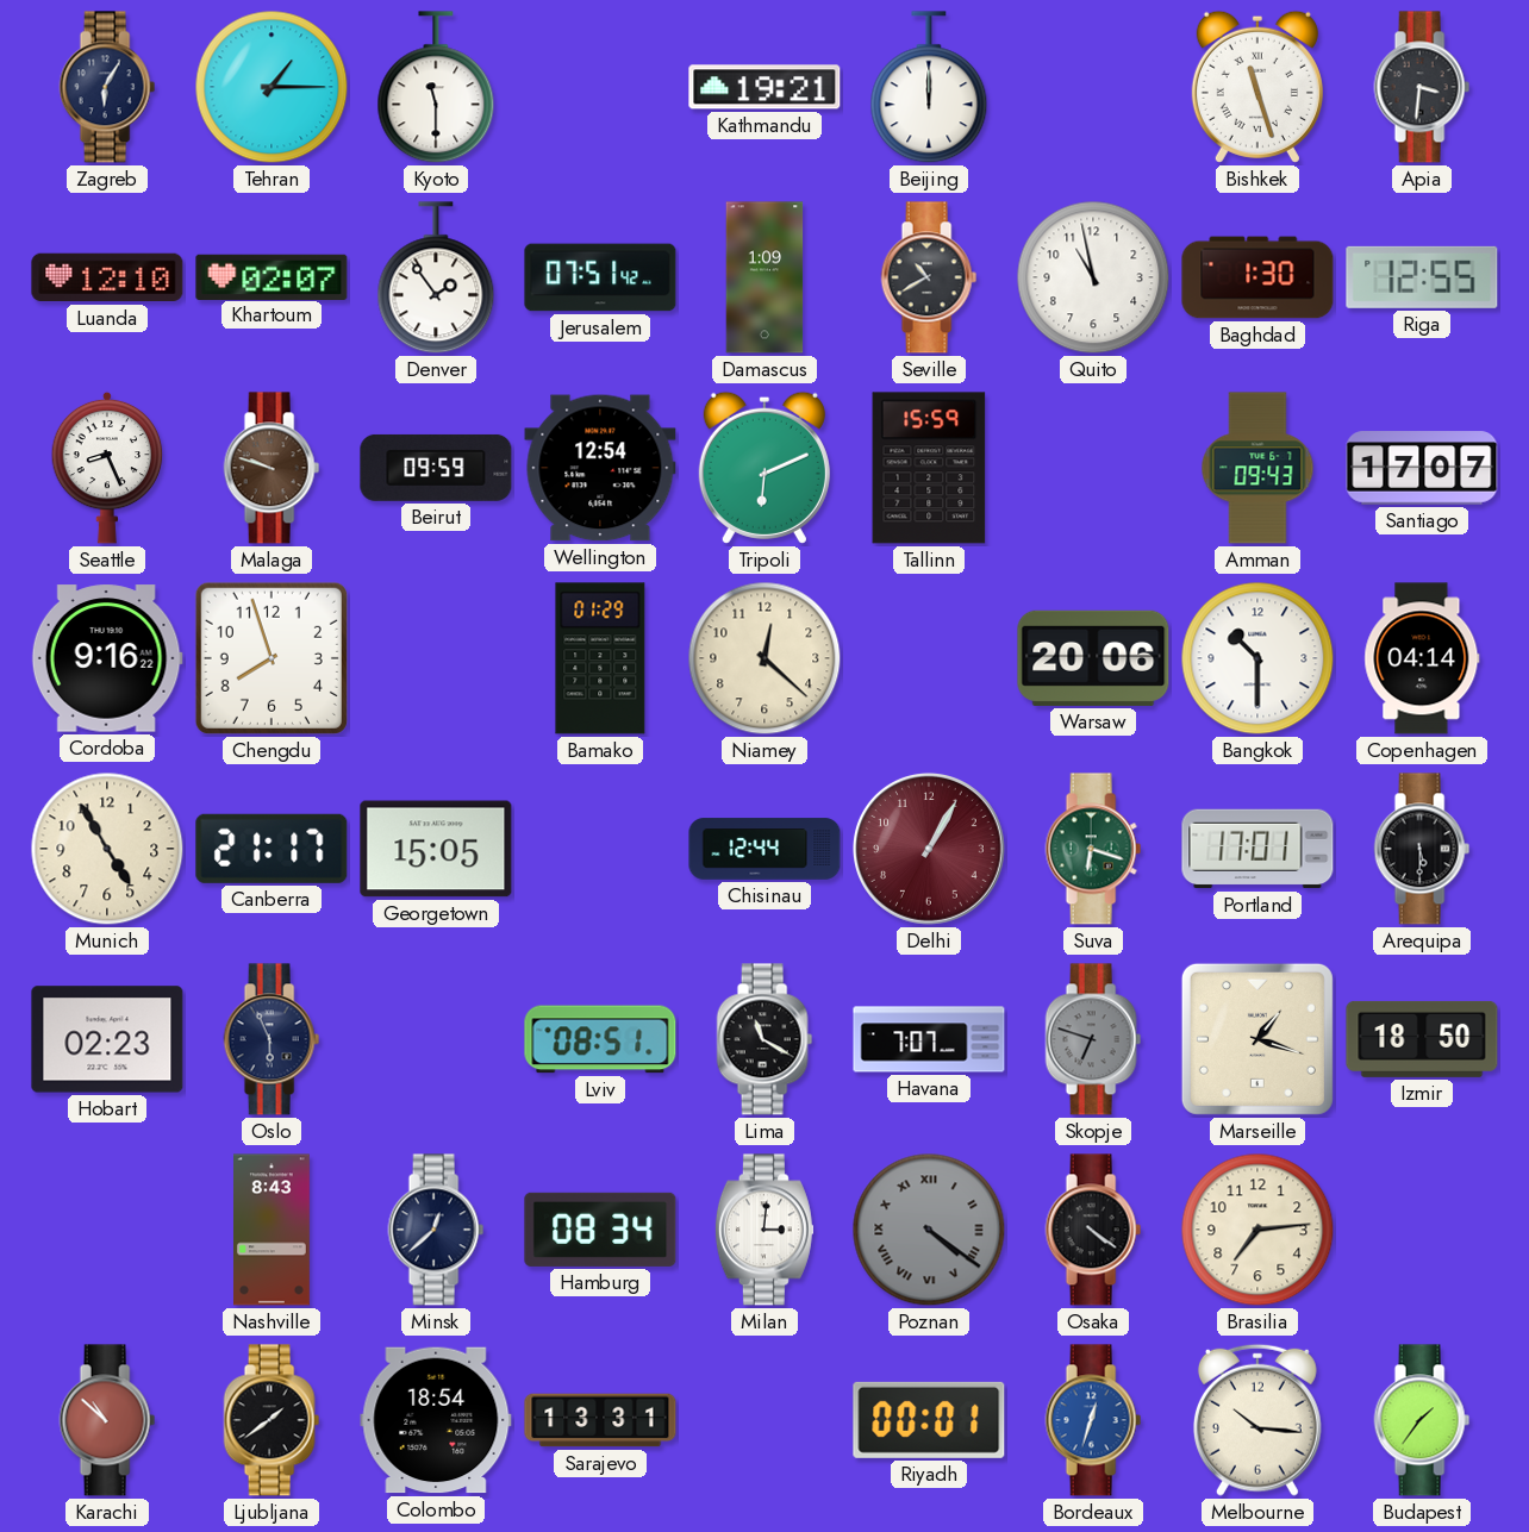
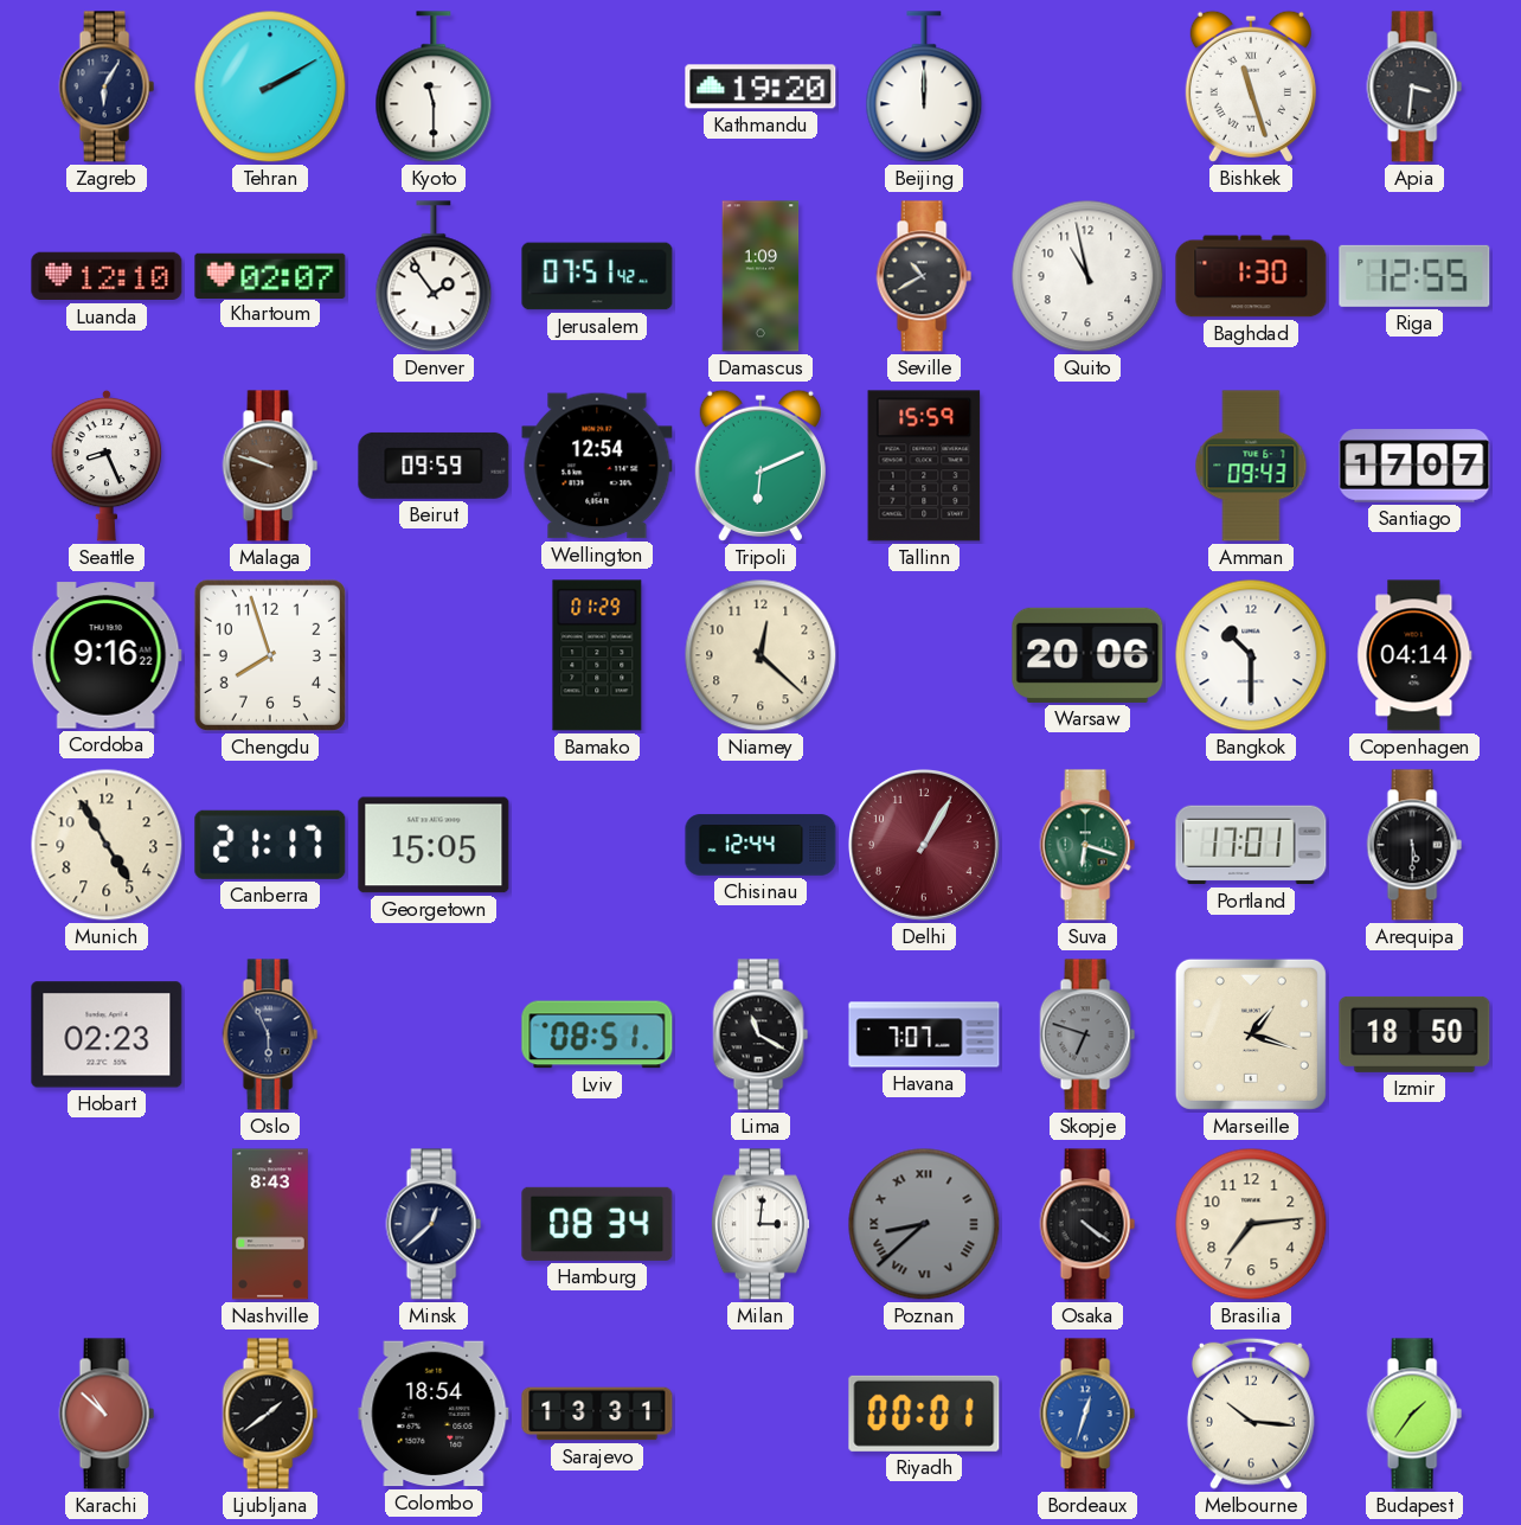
Tehran: 1:15 -> 2:10 (270, 86)
Kathmandu: 19:21 -> 19:20 (761, 86)
Poznan: 4:21 -> 8:38 (924, 1224)
